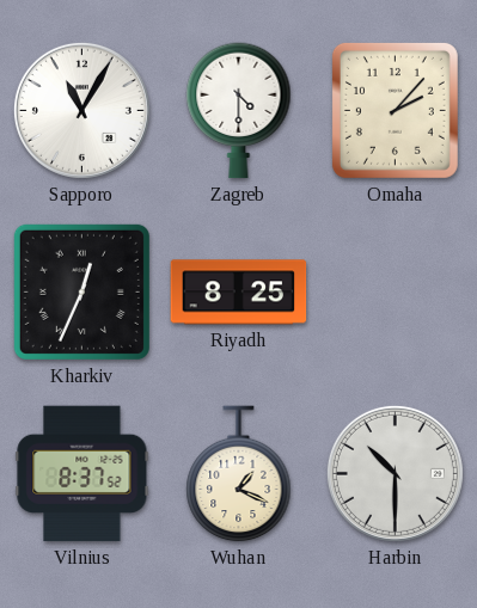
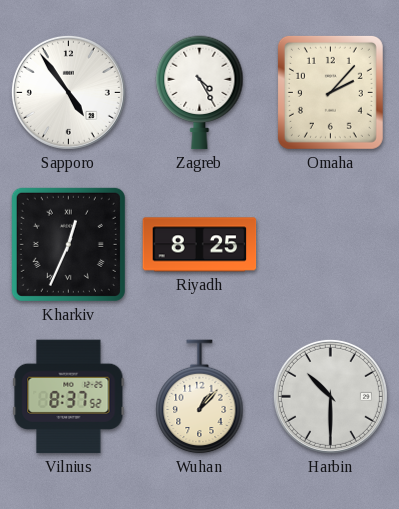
Sapporo: 11:05 -> 4:54 (68, 92)
Zagreb: 4:30 -> 4:25 (200, 93)
Wuhan: 1:19 -> 1:07 (200, 397)
